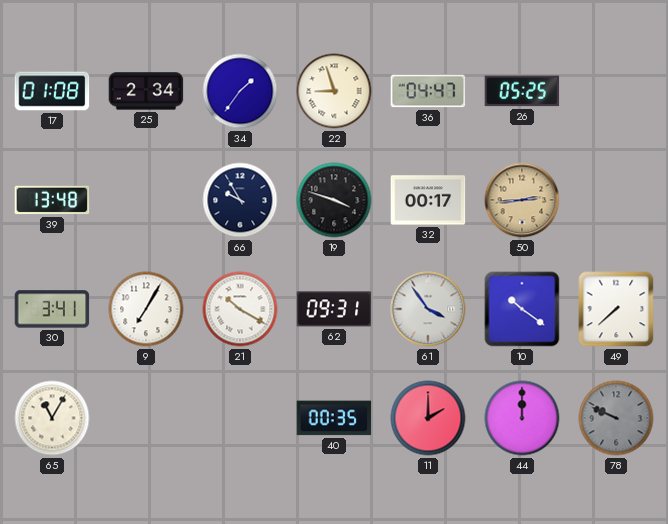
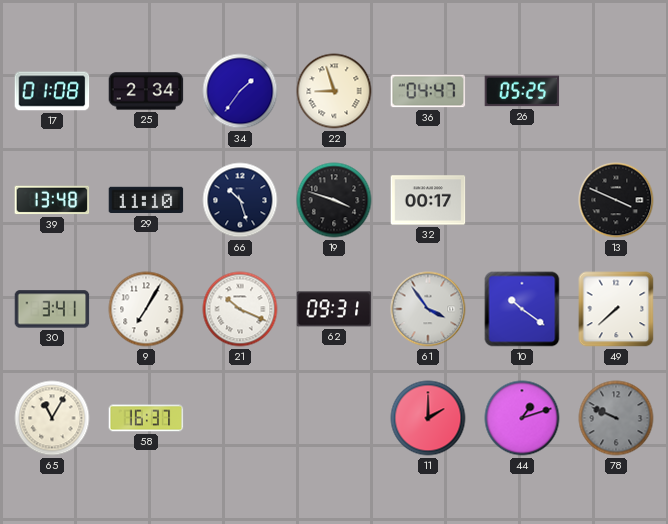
29: none -> 11:10 (146, 200)
66: 9:55 -> 10:27 (240, 200)
50: 2:44 -> none (522, 200)
13: none -> 3:49 (616, 200)
21: 10:20 -> 10:19 (240, 309)
58: none -> 16:37 (146, 418)
40: 00:35 -> none (334, 418)
44: 12:00 -> 1:12 (522, 418)
